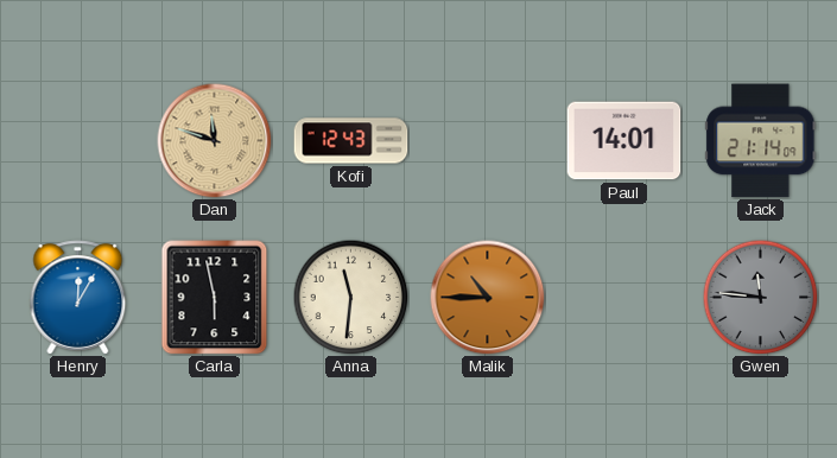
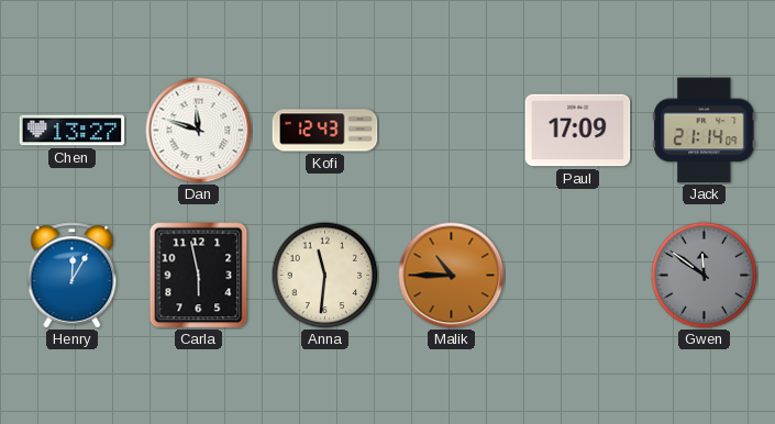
Chen: none -> 13:27 (73, 131)
Dan dial: champagne -> white (199, 131)
Paul: 14:01 -> 17:09 (578, 131)
Gwen: 11:46 -> 11:51 (704, 275)
